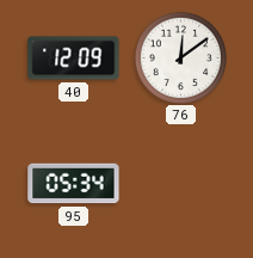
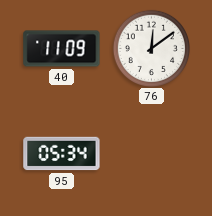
40: 12:09 -> 11:09 (62, 49)
